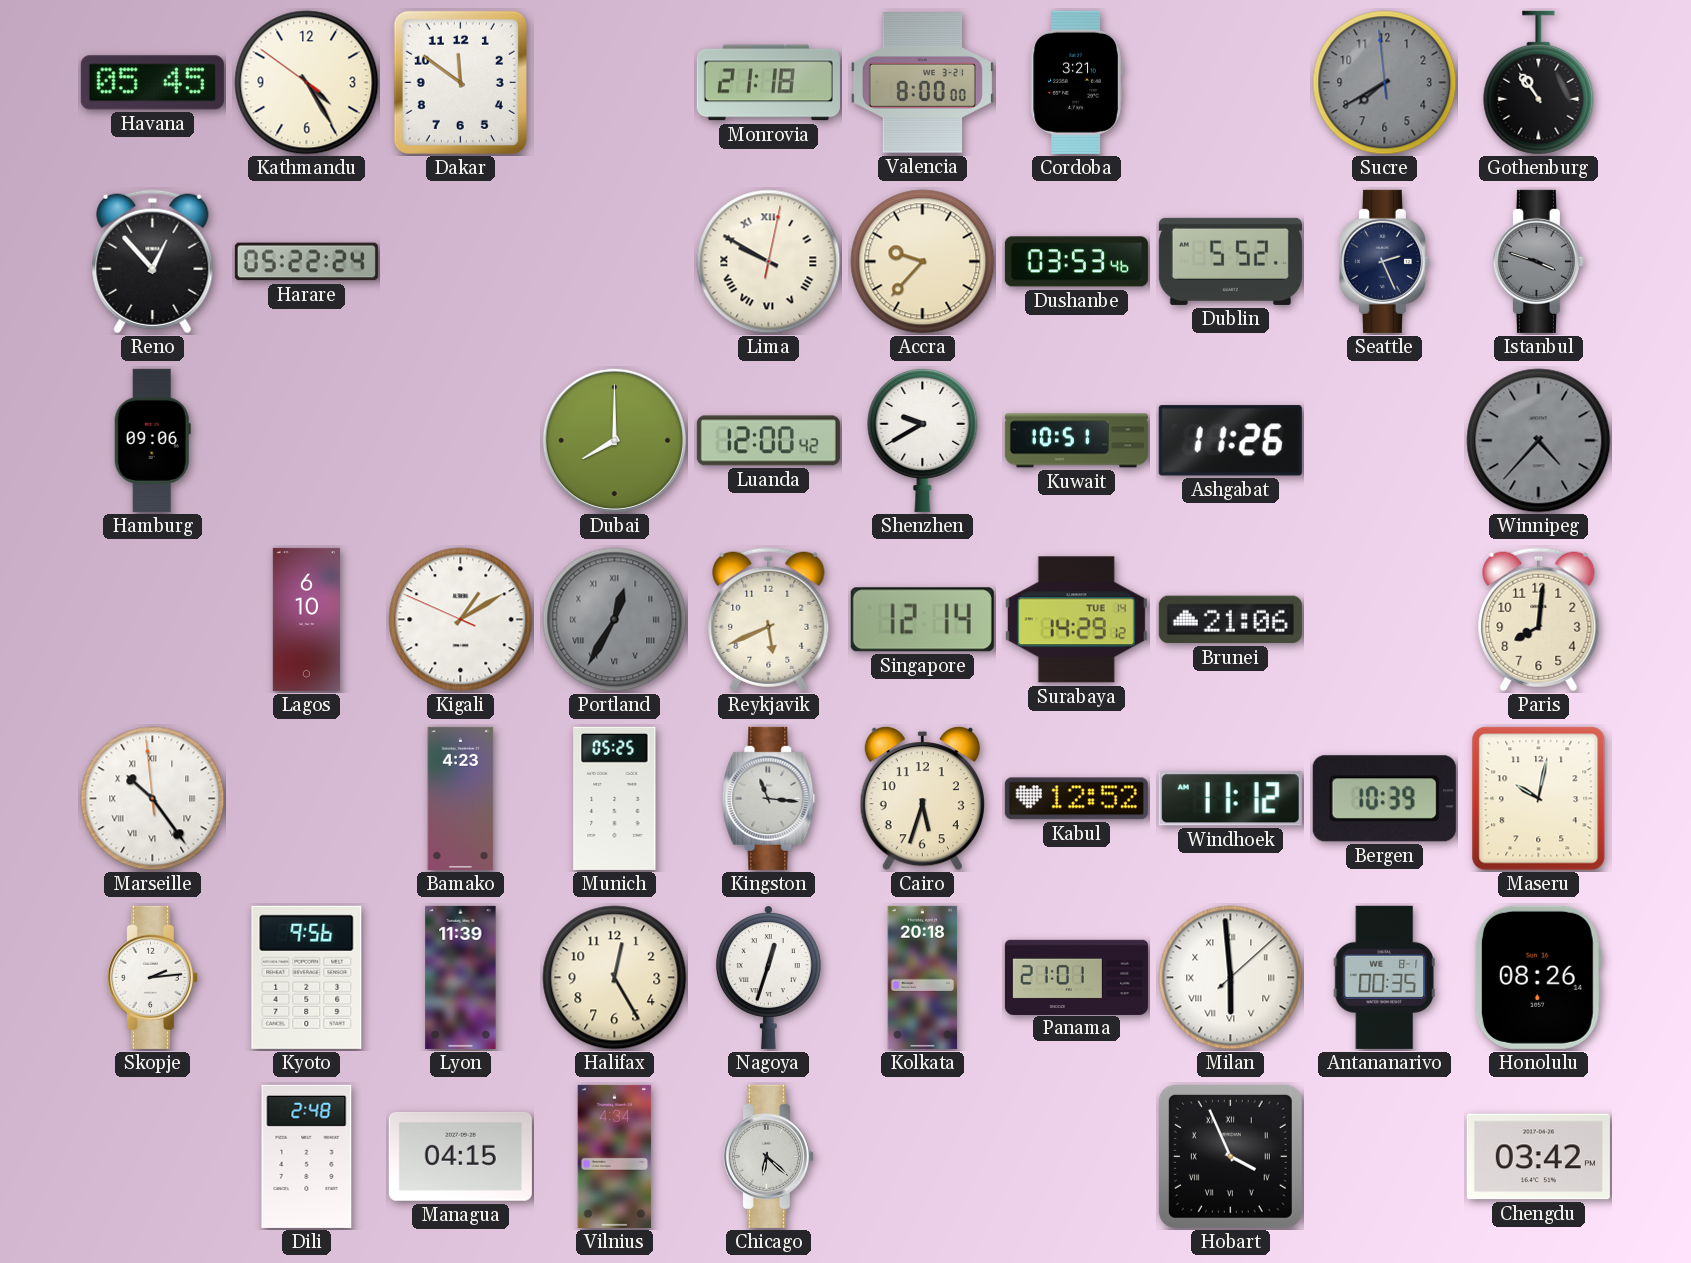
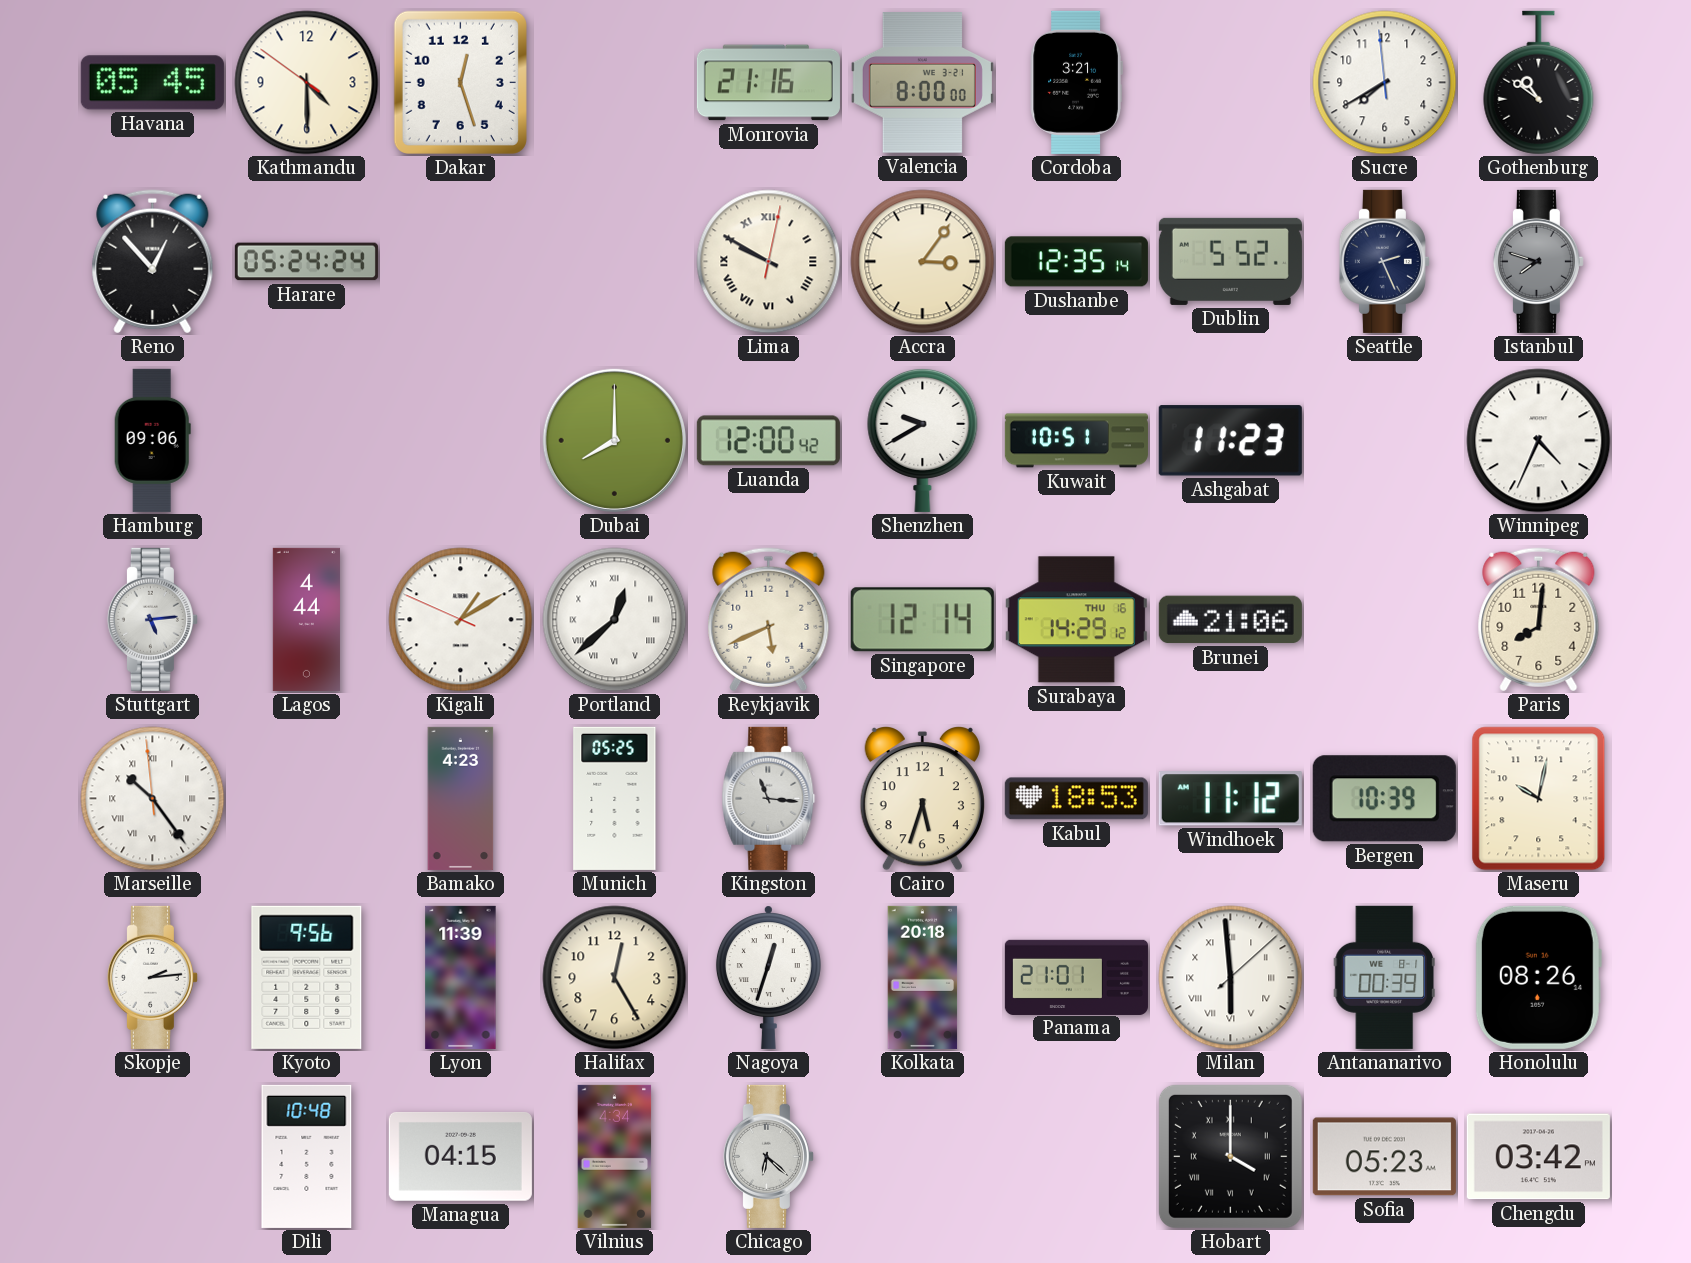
Kathmandu: 4:24 -> 4:29 (307, 83)
Dakar: 11:51 -> 12:27 (460, 82)
Monrovia: 21:18 -> 21:16 (768, 83)
Sucre dial: grey -> white (1385, 83)
Gothenburg: 10:54 -> 10:51 (1539, 83)
Harare: 05:22 -> 05:24 (306, 262)
Accra: 9:37 -> 3:06 (923, 262)
Dushanbe: 03:53 -> 12:35 (1076, 262)
Istanbul: 3:48 -> 7:48 (1538, 261)
Ashgabat: 11:26 -> 11:23 (1230, 441)
Winnipeg: 4:37 -> 4:34 (1539, 441)
Winnipeg dial: grey -> white (1539, 441)
Stuttgart: none -> 5:14 (152, 619)
Lagos: 6:10 -> 4:44 (306, 619)
Portland: 12:35 -> 12:38 (615, 620)
Portland dial: grey -> white (615, 620)
Surabaya date: TUE 14 -> THU 16 (1076, 620)
Kabul: 12:52 -> 18:53 (1076, 799)
Antananarivo: 00:35 -> 00:39 (1384, 977)
Dili: 2:48 -> 10:48 (307, 1156)
Hobart: 3:56 -> 4:00 (1230, 1156)
Sofia: none -> 05:23 (1384, 1157)
